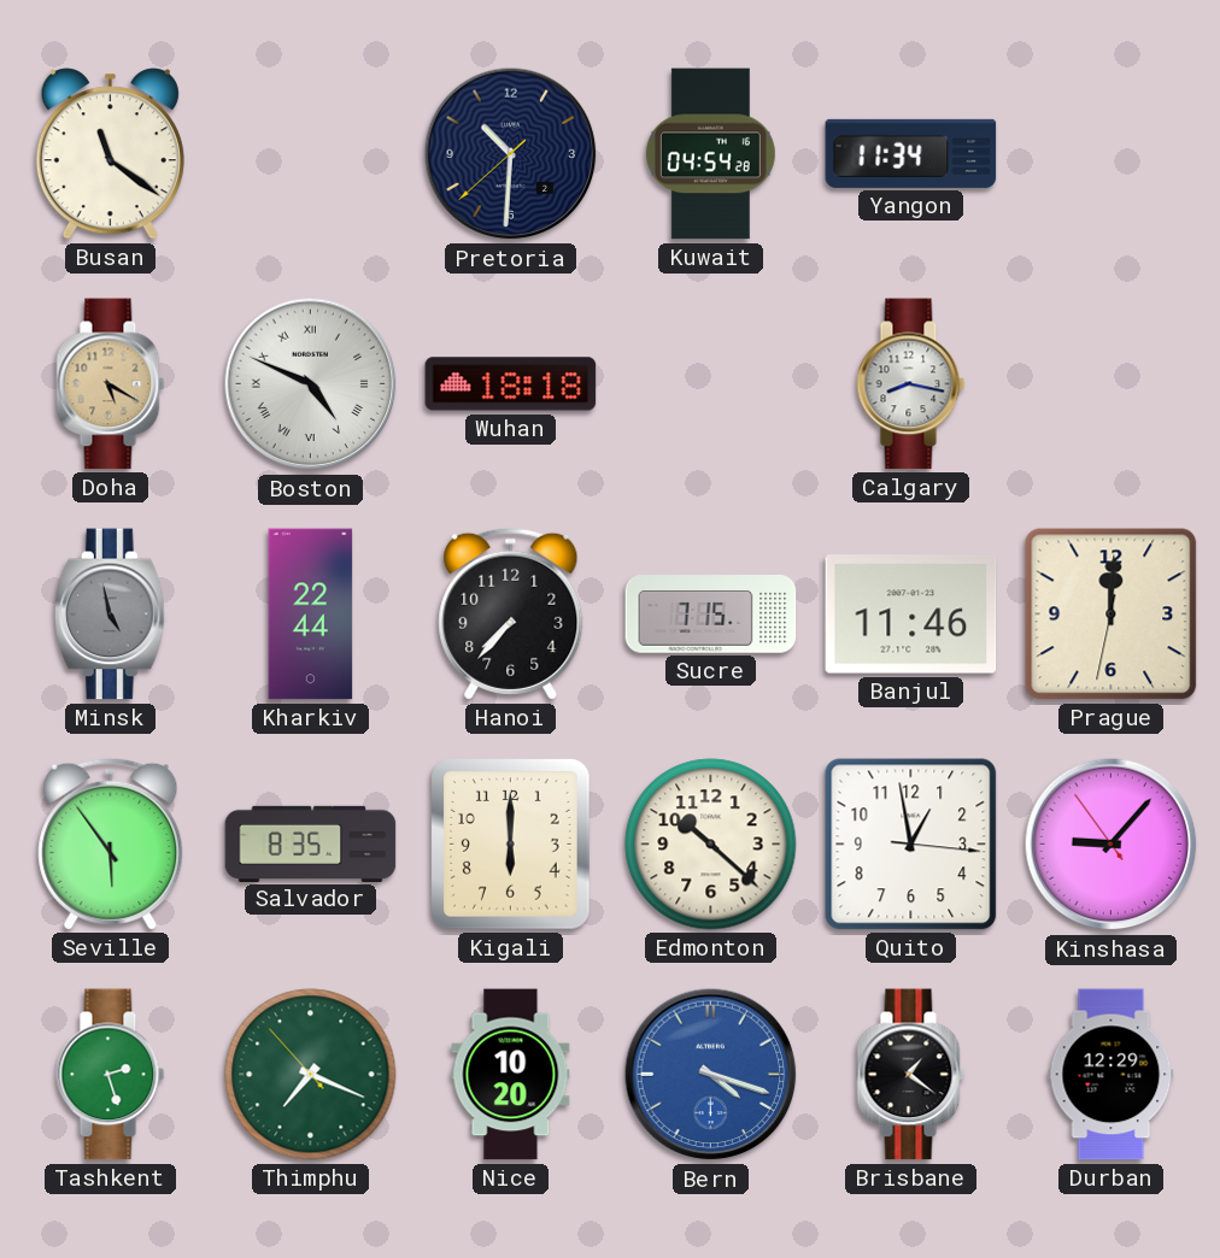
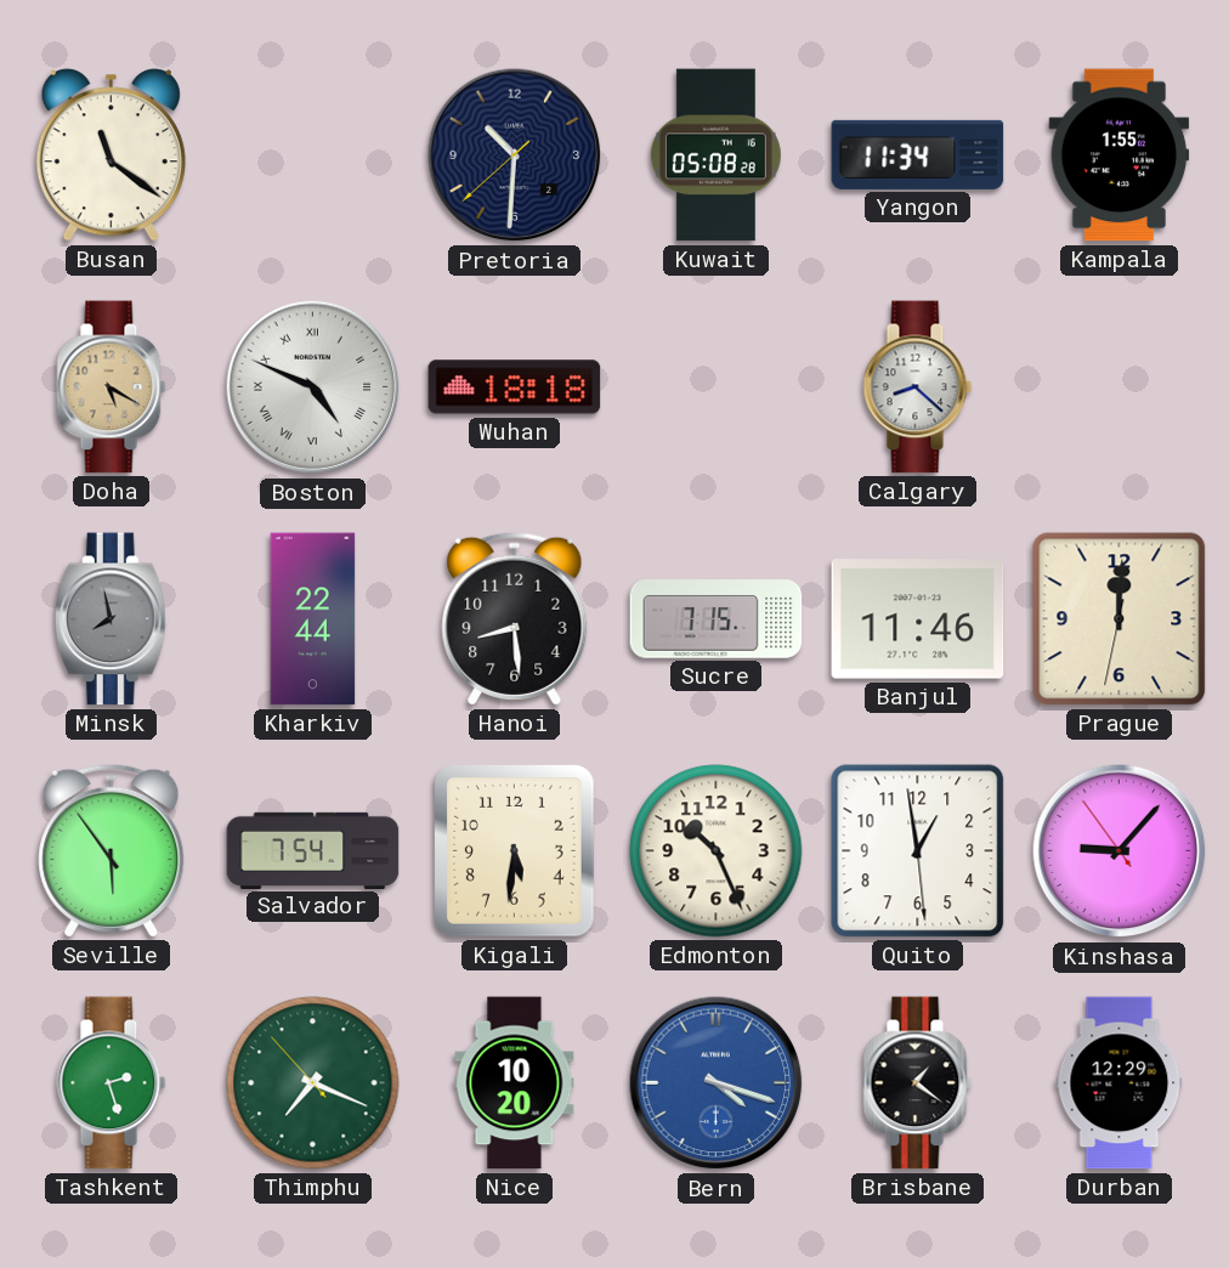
Kuwait: 04:54 -> 05:08 (715, 155)
Kampala: none -> 1:55 (1120, 155)
Calgary: 8:17 -> 8:22 (918, 387)
Minsk: 4:58 -> 7:58 (111, 619)
Hanoi: 7:37 -> 8:29 (515, 618)
Salvador: 8:35 -> 7:54 (313, 850)
Kigali: 6:00 -> 5:31 (515, 851)
Edmonton: 10:22 -> 10:26 (717, 851)
Quito: 12:58:16 -> 12:58:29 (918, 851)
